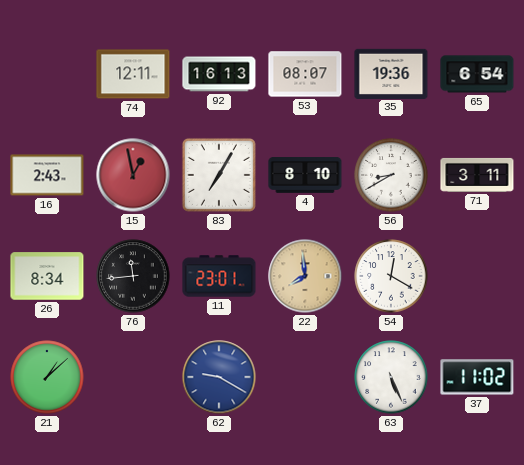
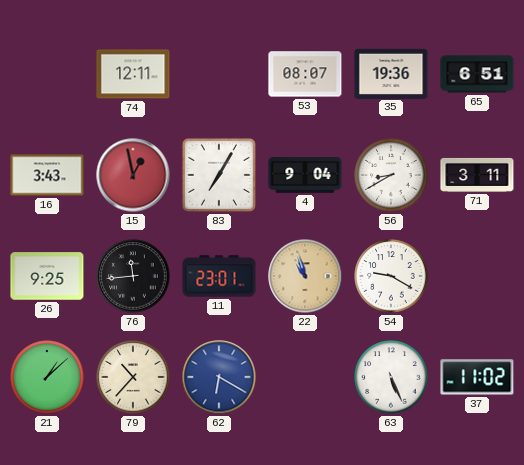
92: 16:13 -> none (219, 74)
65: 6:54 -> 6:51 (477, 74)
16: 2:43 -> 3:43 (47, 175)
4: 8:10 -> 9:04 (305, 176)
26: 8:34 -> 9:25 (47, 276)
22: 7:59 -> 10:57 (305, 276)
54: 12:20 -> 9:20 (391, 276)
79: none -> 10:37 (133, 377)
62: 9:20 -> 6:20 (219, 377)
